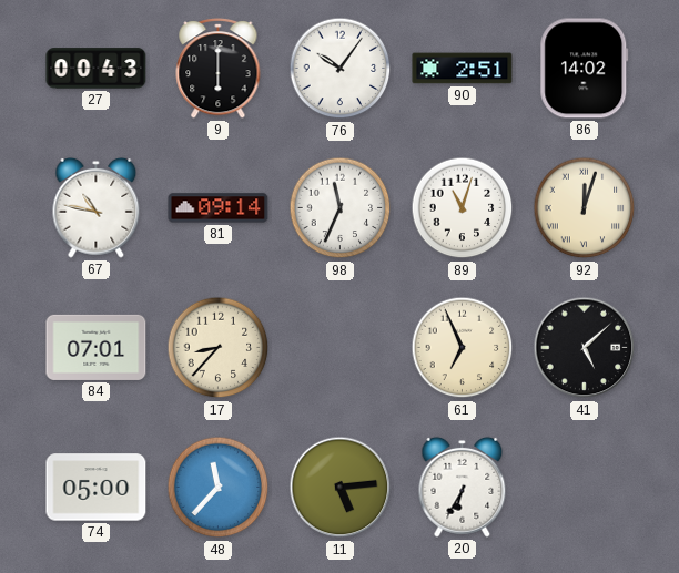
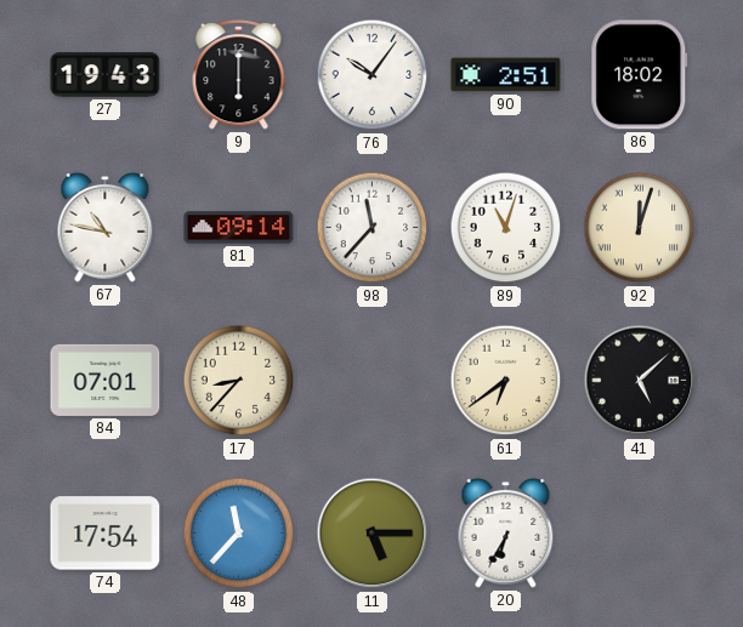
27: 00:43 -> 19:43 (106, 75)
86: 14:02 -> 18:02 (640, 75)
98: 11:34 -> 11:37 (373, 228)
61: 6:56 -> 6:39 (506, 381)
74: 05:00 -> 17:54 (106, 534)
11: 5:14 -> 5:15 (373, 534)
